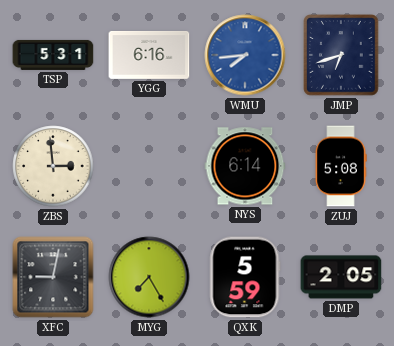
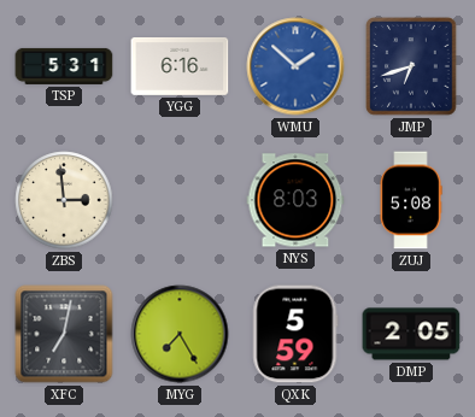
WMU: 7:44 -> 1:52 (295, 66)
NYS: 6:14 -> 8:03 (295, 200)
XFC: 9:02 -> 7:02 (64, 334)
